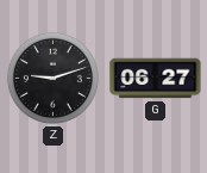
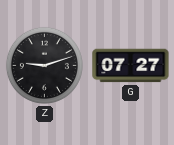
G: 06:27 -> 07:27 (131, 66)
